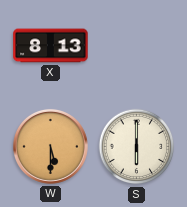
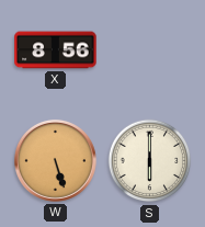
X: 8:13 -> 8:56 (56, 50)
W: 5:30 -> 5:27 (55, 160)
